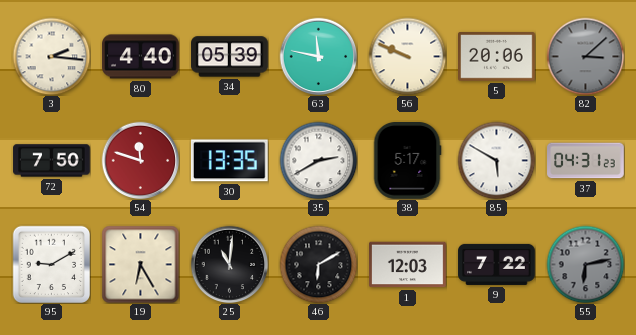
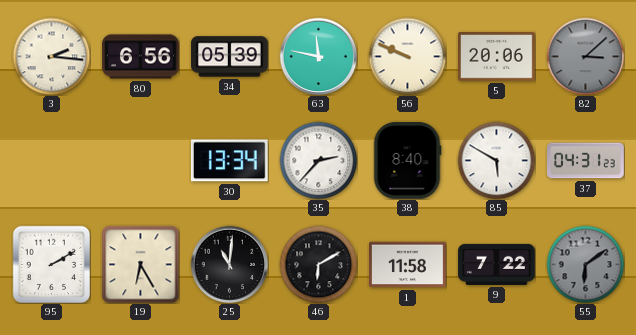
80: 4:40 -> 6:56 (141, 57)
72: 7:50 -> none (52, 161)
54: 11:48 -> none (140, 160)
30: 13:35 -> 13:34 (229, 161)
35: 2:40 -> 2:37 (318, 160)
38: 5:17 -> 8:40 (407, 161)
95: 9:10 -> 2:10 (51, 264)
1: 12:03 -> 11:58 (408, 265)
55: 6:13 -> 6:09 (585, 264)
